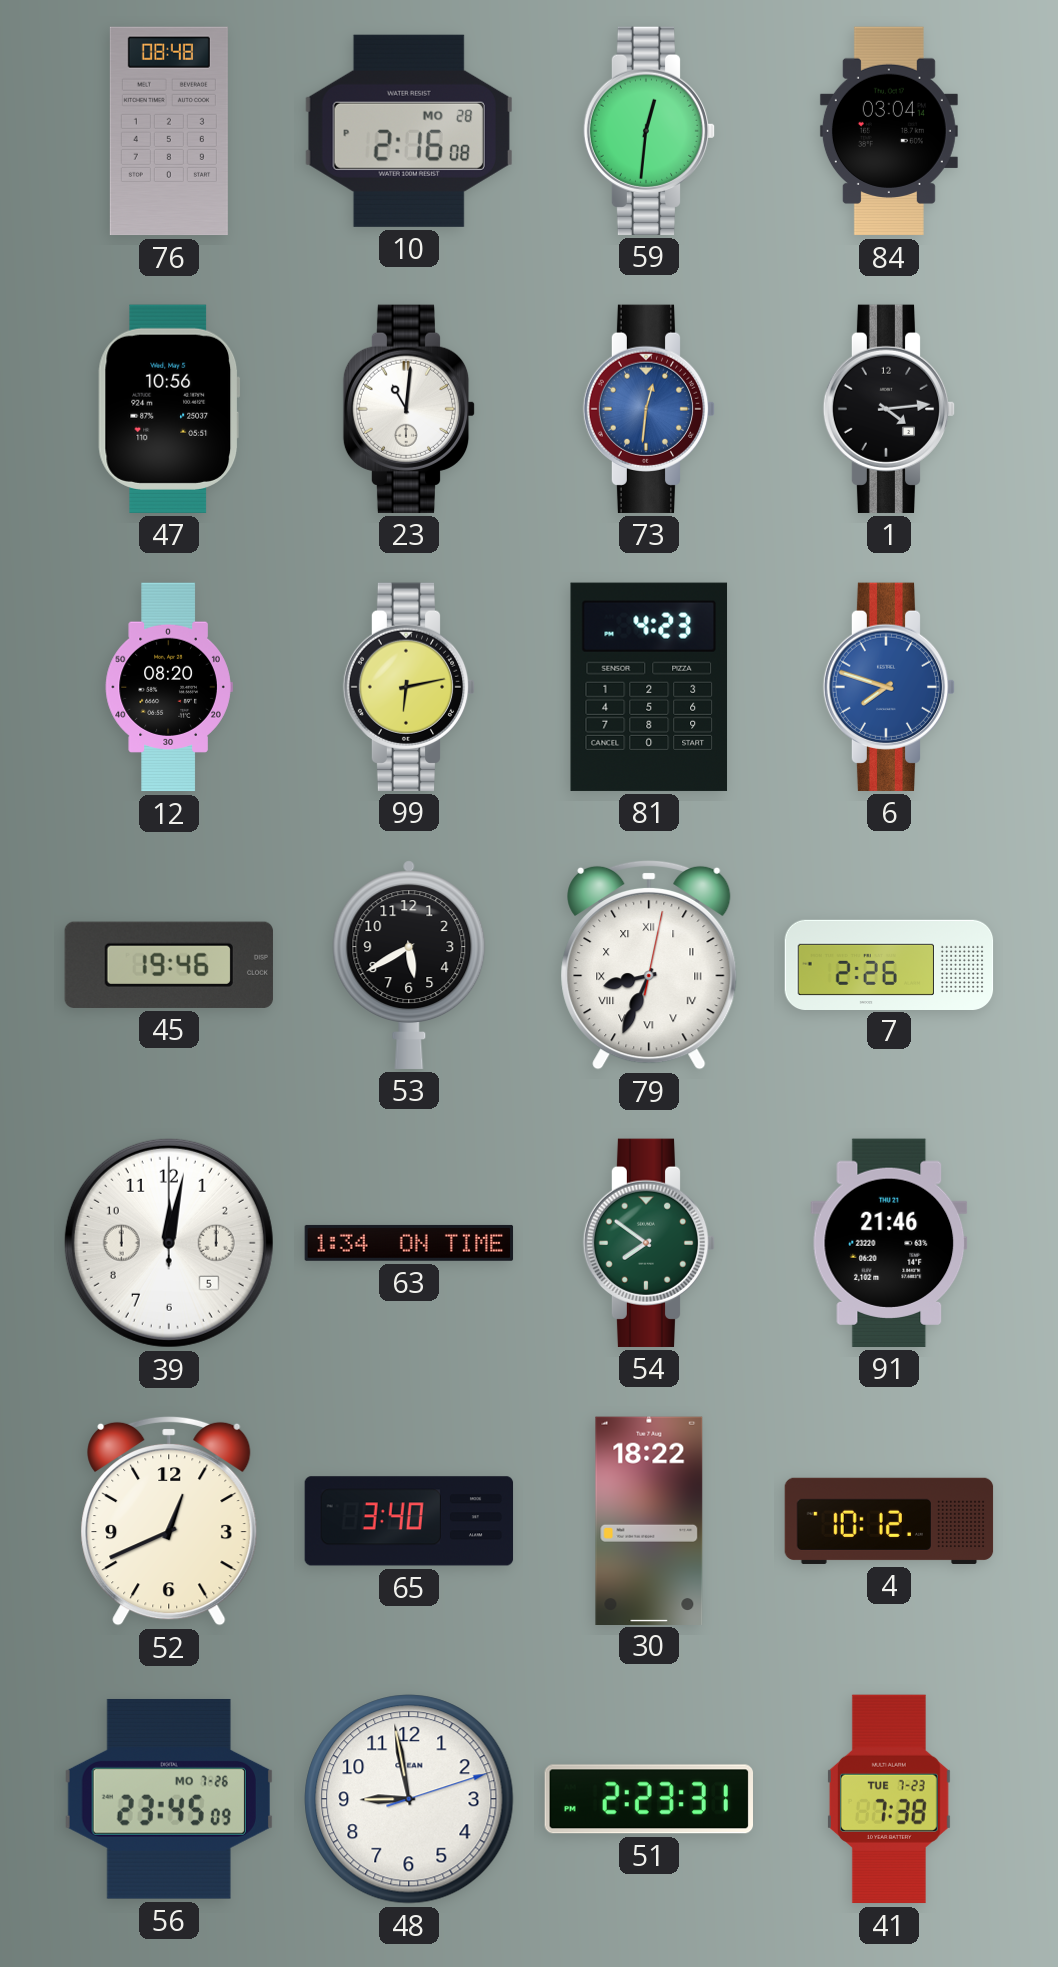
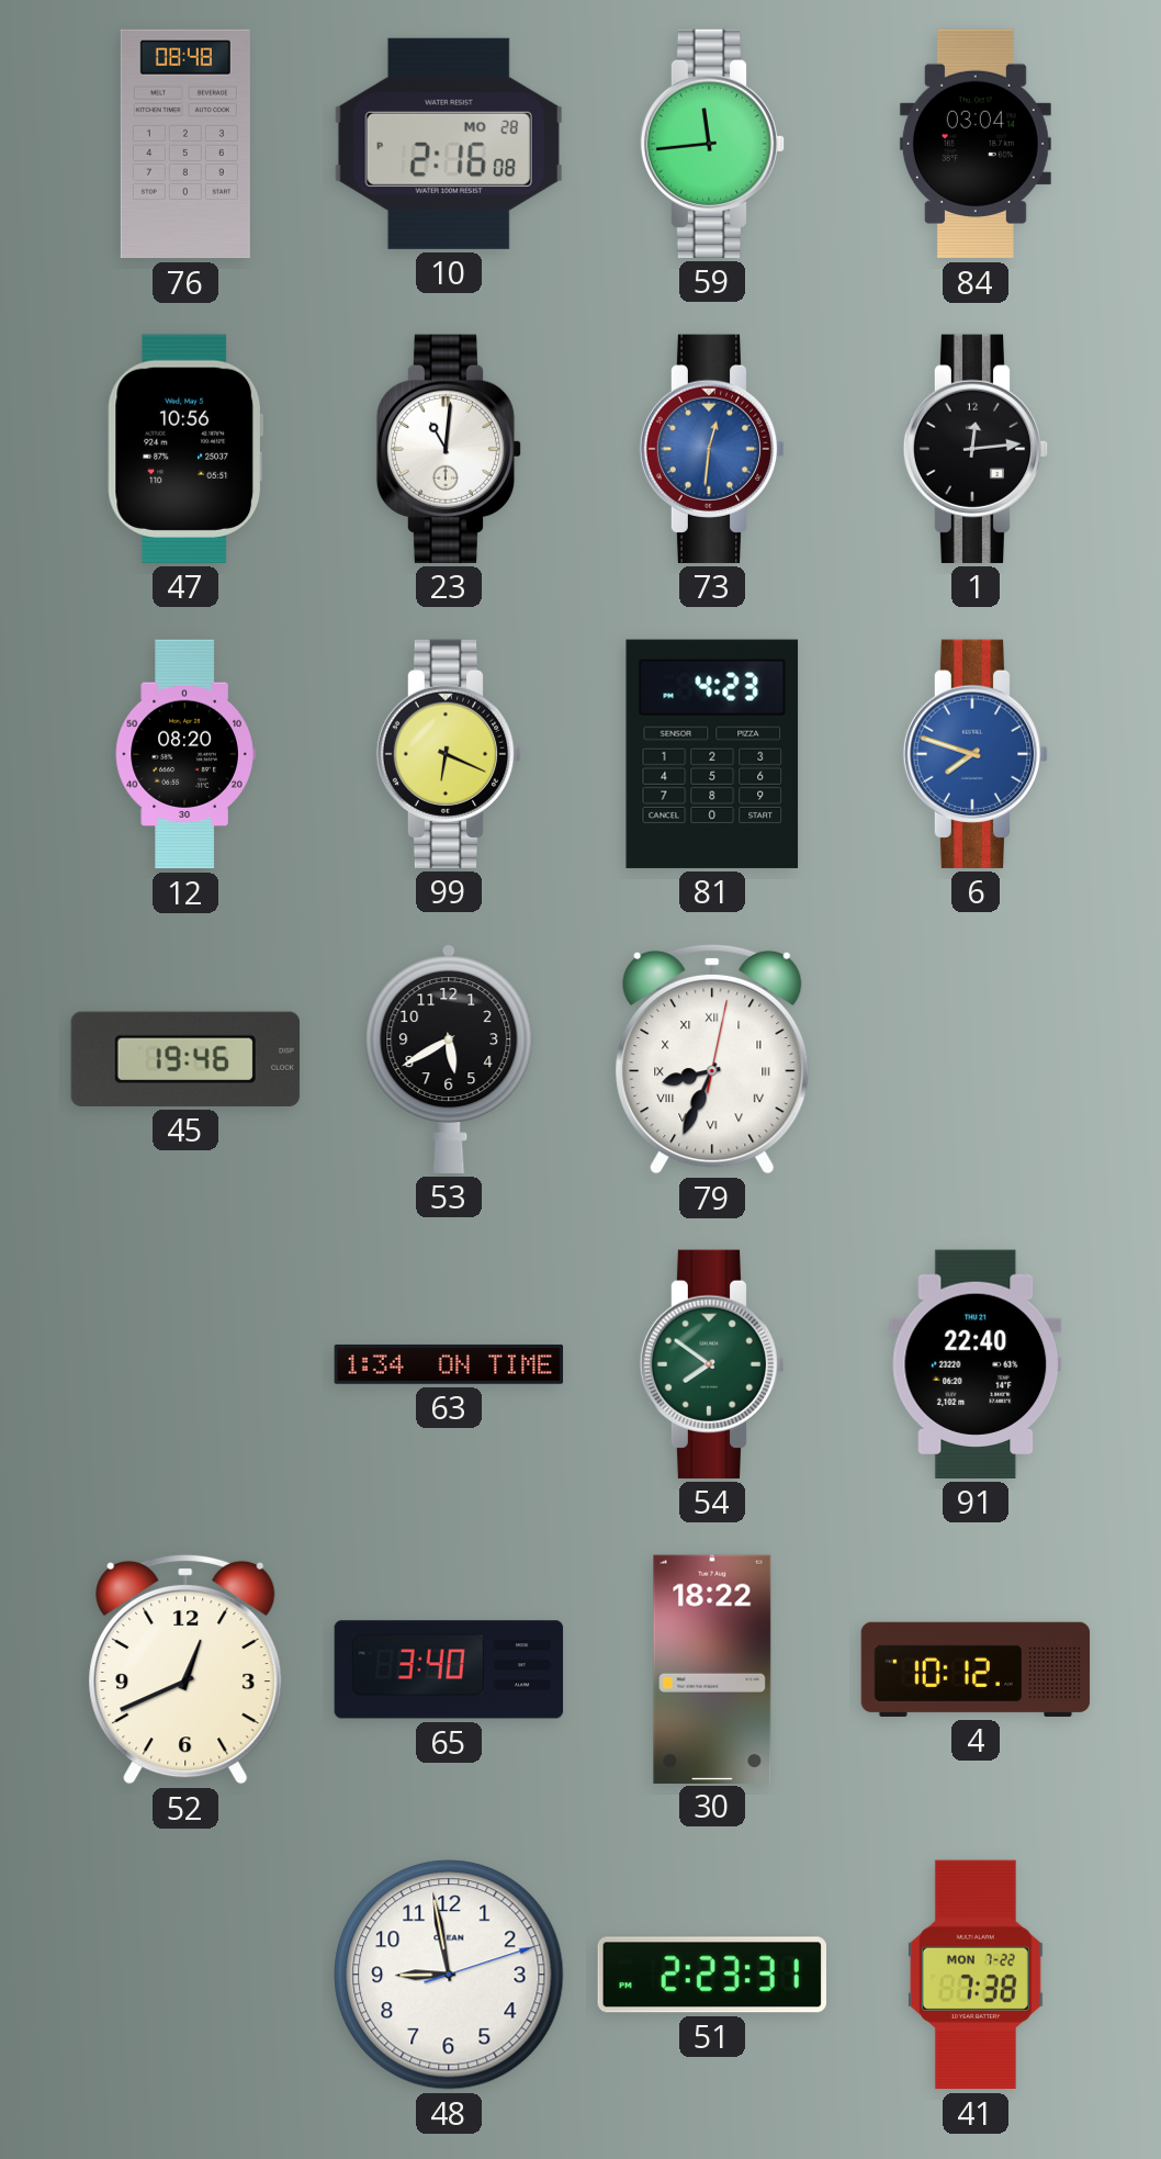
59: 12:31 -> 11:44 (712, 144)
1: 4:14 -> 12:14 (976, 449)
99: 6:13 -> 6:19 (449, 754)
7: 2:26 -> none (889, 964)
39: 12:02 -> none (169, 1243)
91: 21:46 -> 22:40 (976, 1364)
56: 23:45 -> none (169, 1799)
41 date: TUE 7-23 -> MON 7-22 (976, 1975)
